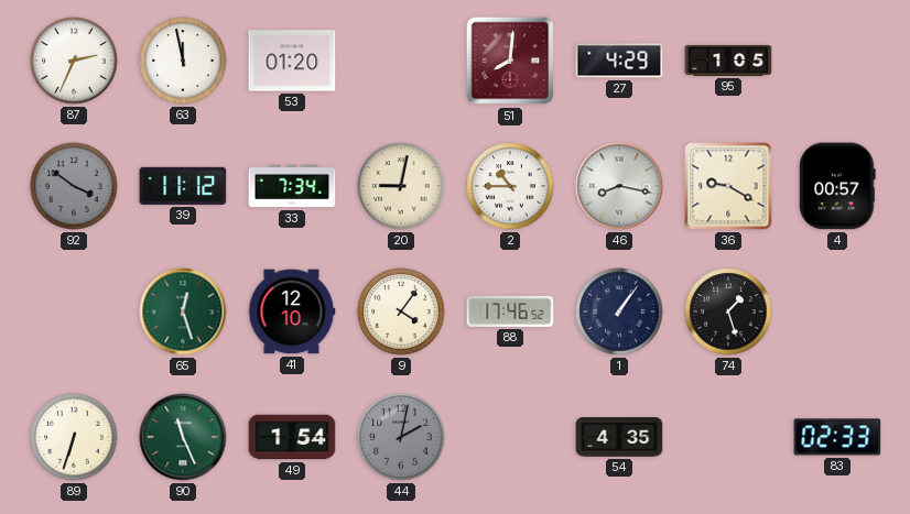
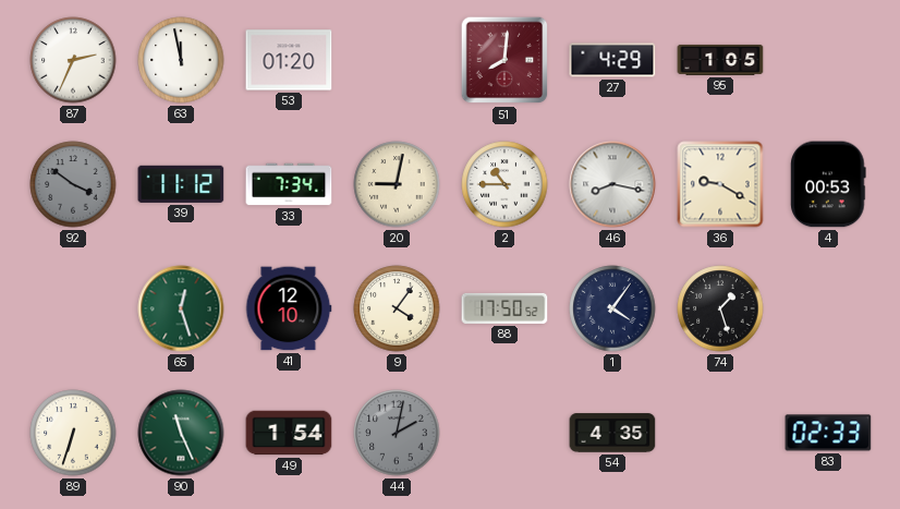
4: 00:57 -> 00:53 (828, 184)
88: 17:46 -> 17:50 (504, 308)
1: 1:06 -> 4:06 (612, 308)
